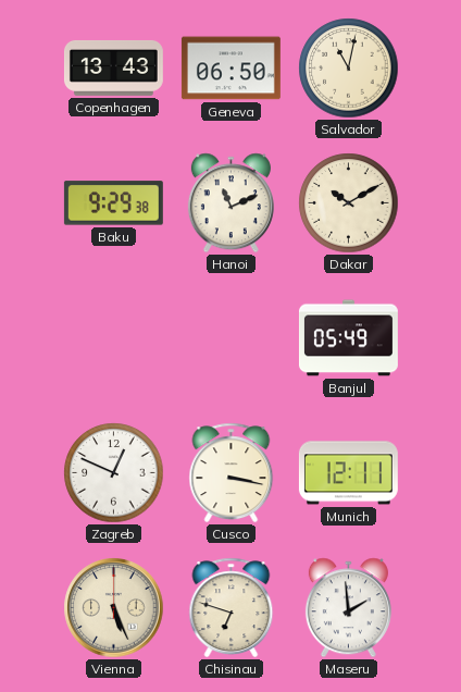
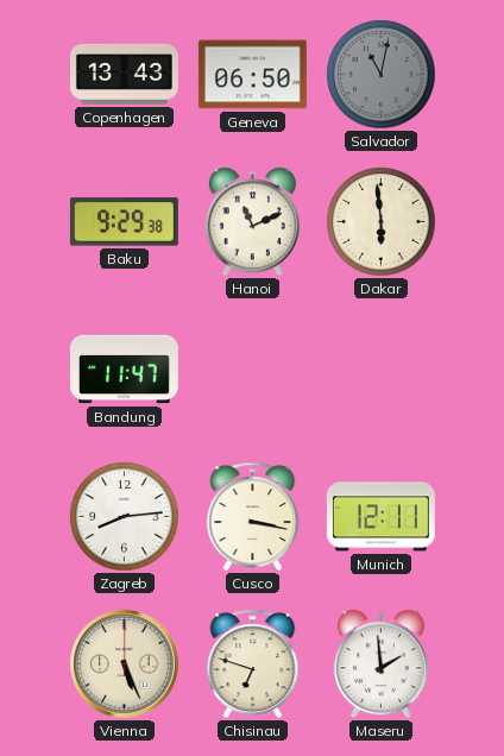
Salvador dial: cream -> grey (382, 75)
Dakar: 10:10 -> 5:59 (382, 222)
Bandung: none -> 11:47 (124, 370)
Banjul: 05:49 -> none (348, 338)
Zagreb: 12:49 -> 8:14 (125, 517)
